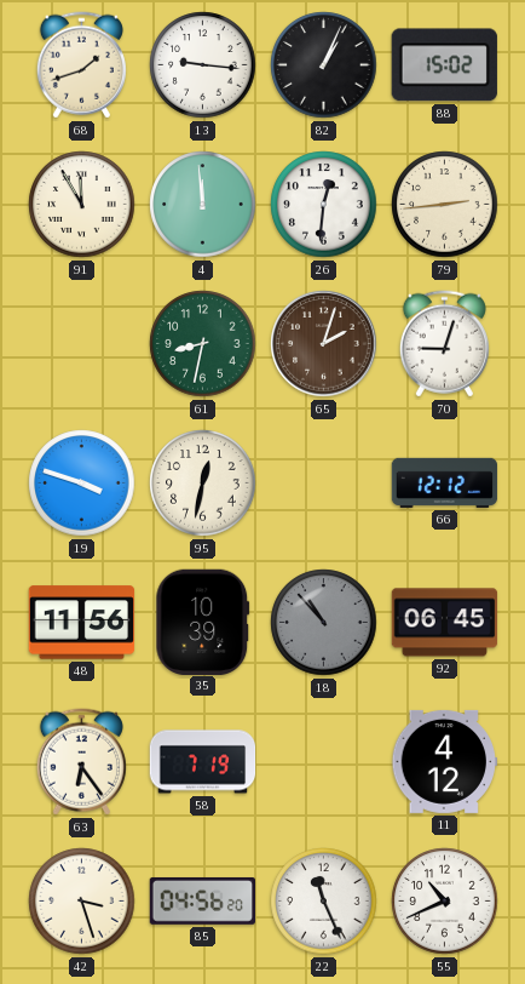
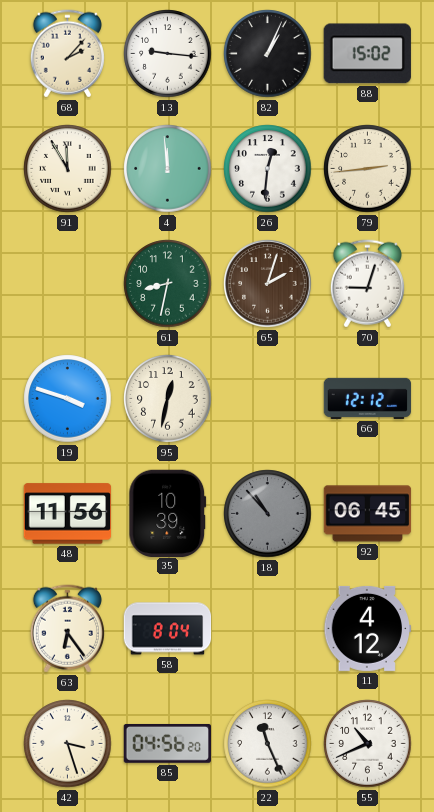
68: 1:42 -> 2:07 (67, 54)
58: 7:19 -> 8:04 (168, 629)
